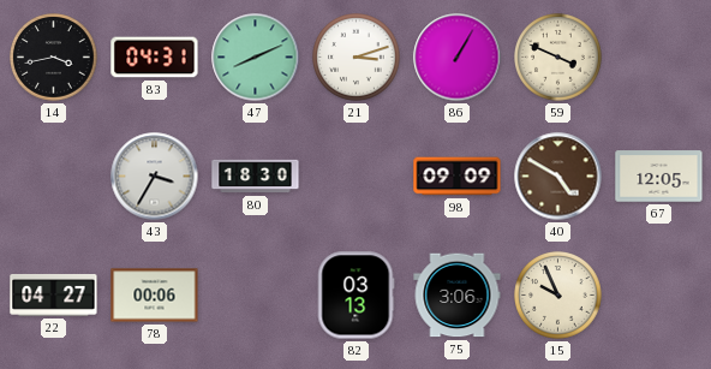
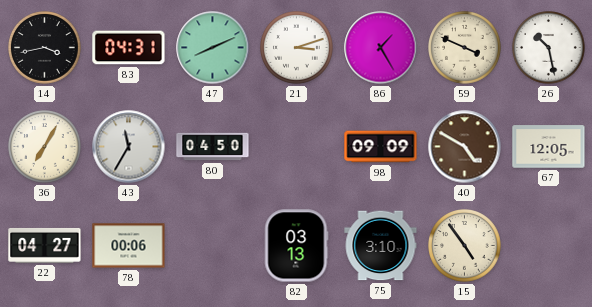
86: 1:05 -> 1:25 (381, 48)
26: none -> 10:28 (549, 48)
36: none -> 7:05 (45, 147)
43: 3:35 -> 11:35 (129, 147)
80: 18:30 -> 04:50 (213, 147)
75: 3:06 -> 3:10 (381, 246)
15: 9:56 -> 4:54 (465, 246)
